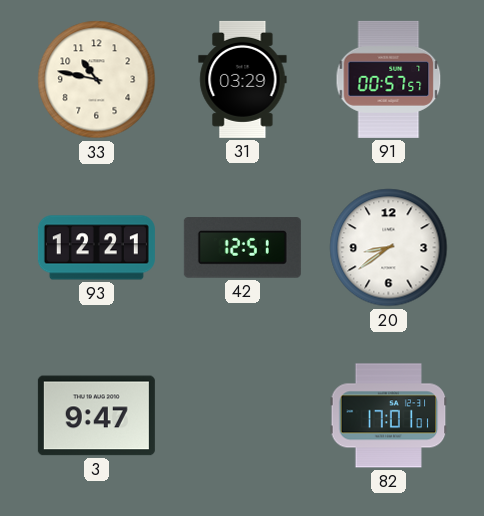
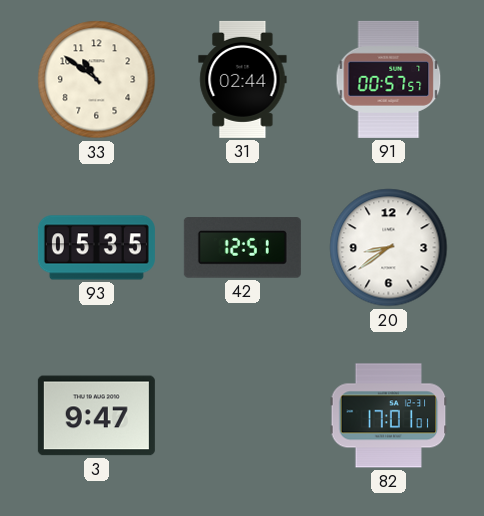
33: 10:47 -> 10:51 (97, 80)
31: 03:29 -> 02:44 (243, 79)
93: 12:21 -> 05:35 (96, 248)
